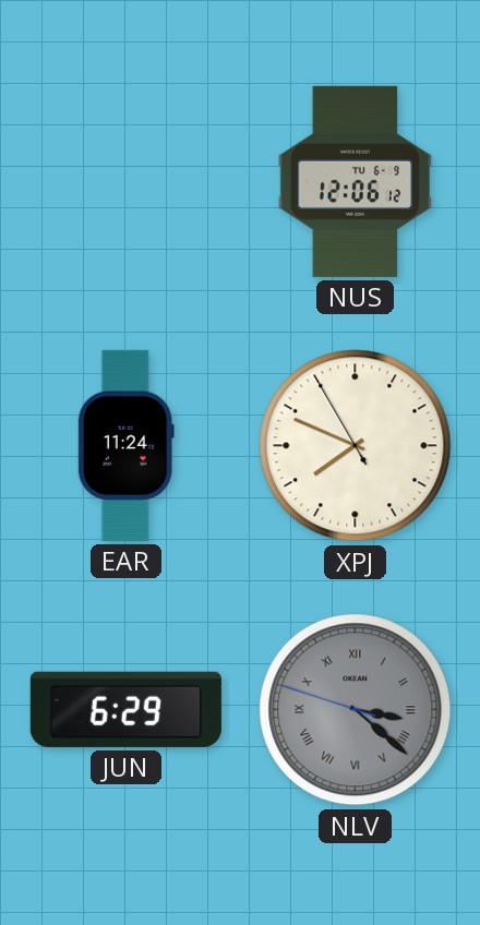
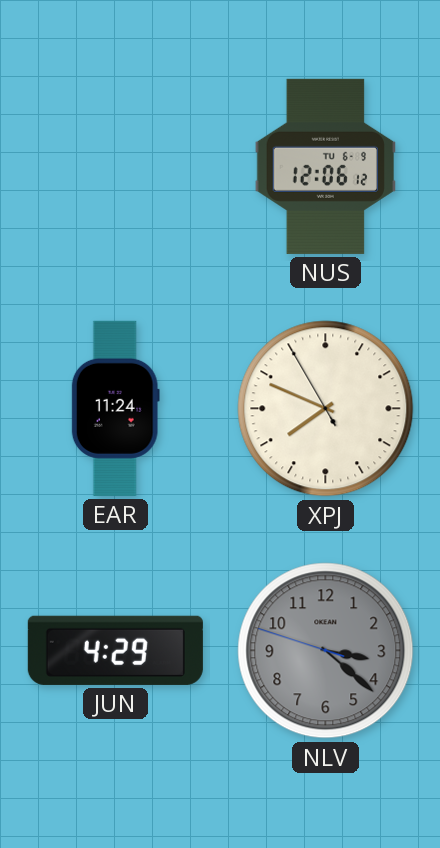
JUN: 6:29 -> 4:29 (115, 650)
NLV numerals: Roman -> Arabic (326, 651)
